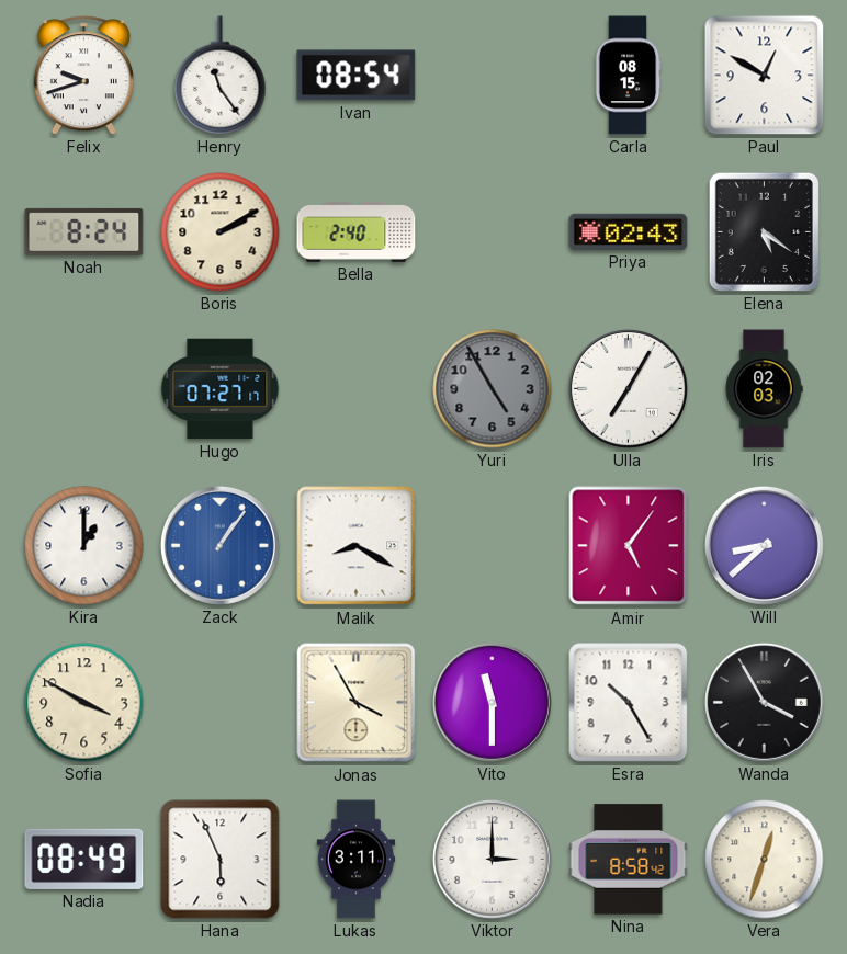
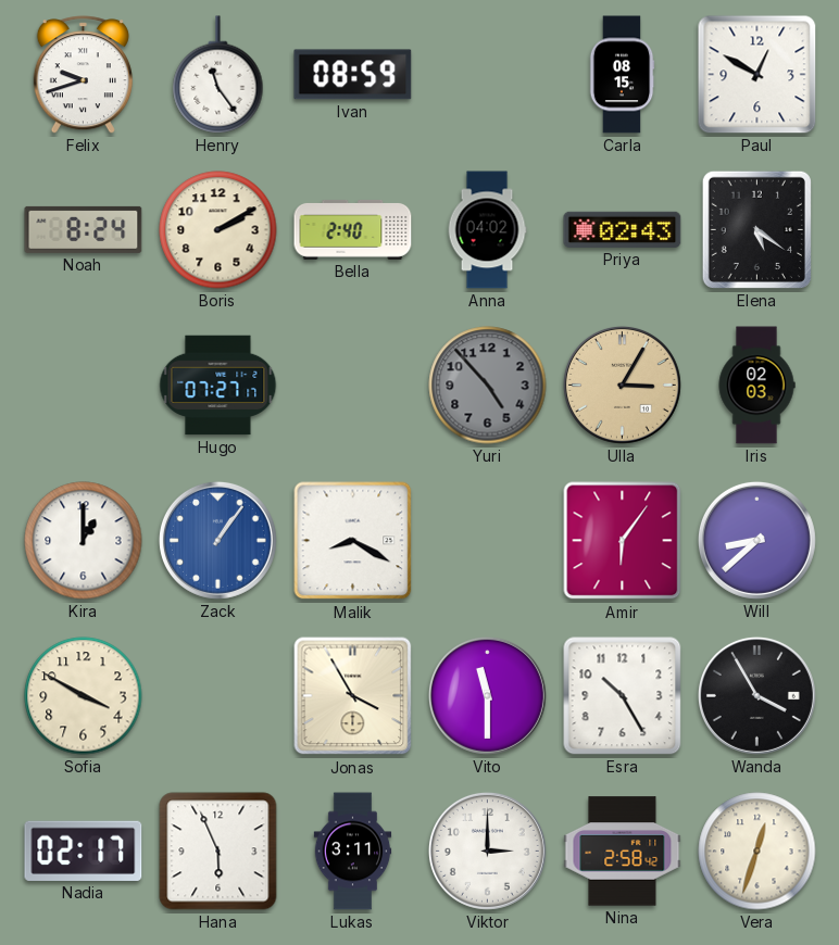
Ivan: 08:54 -> 08:59 (353, 75)
Anna: none -> 04:02 (487, 230)
Yuri: 4:55 -> 4:53 (488, 386)
Ulla: 7:05 -> 3:05 (622, 385)
Ulla dial: white -> champagne (622, 385)
Amir: 5:06 -> 6:06 (623, 541)
Nadia: 08:49 -> 02:17 (84, 850)
Nina: 8:58 -> 2:58 (623, 852)
